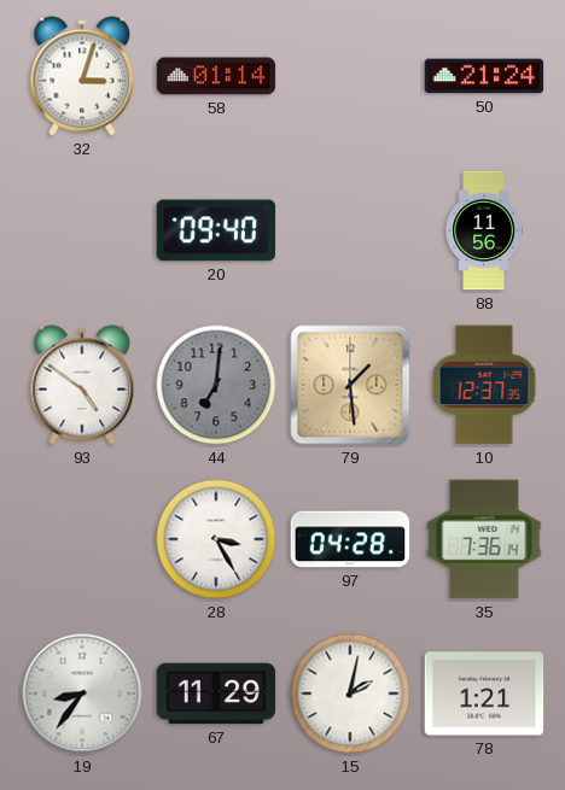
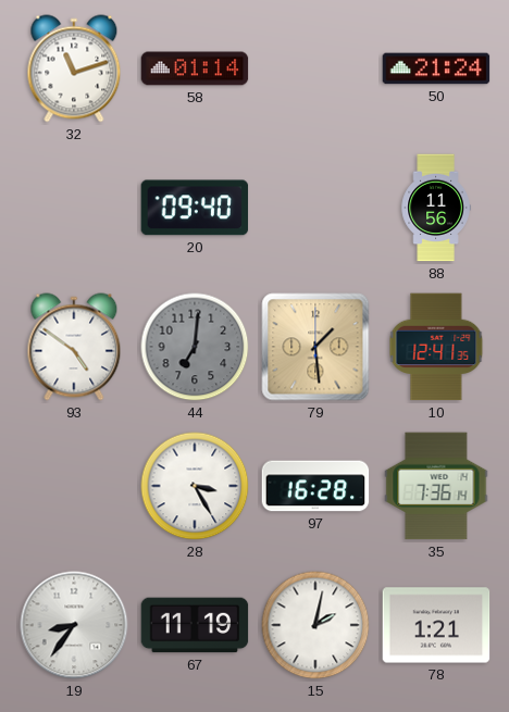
32: 3:03 -> 11:12 (74, 68)
10: 12:37 -> 12:41 (436, 347)
97: 04:28 -> 16:28 (315, 486)
67: 11:29 -> 11:19 (195, 625)
